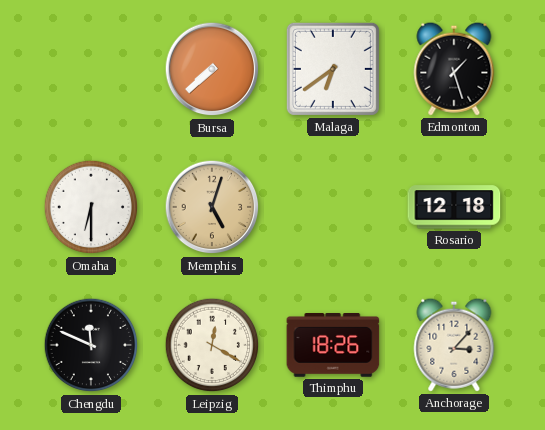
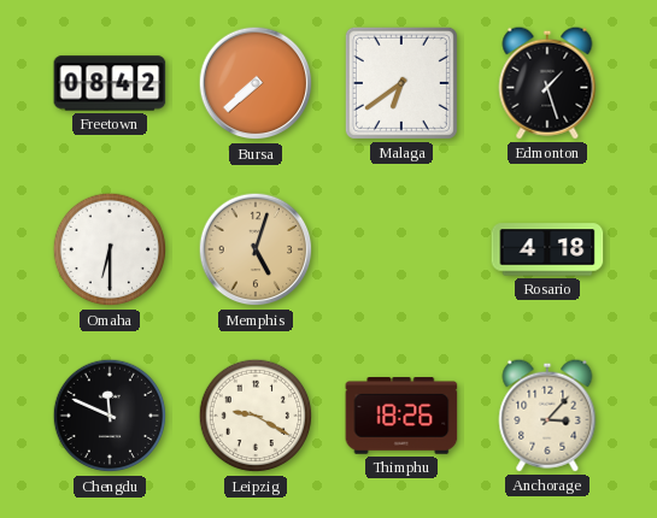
Freetown: none -> 08:42 (110, 83)
Rosario: 12:18 -> 4:18 (547, 249)
Leipzig: 12:20 -> 9:20 (256, 416)
